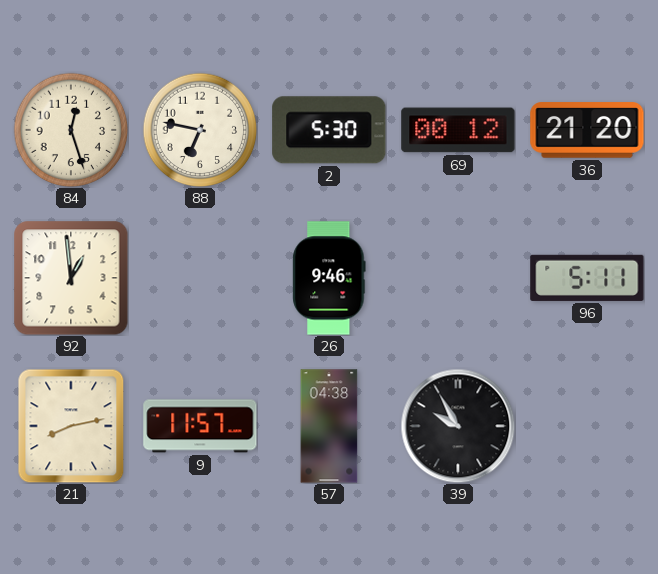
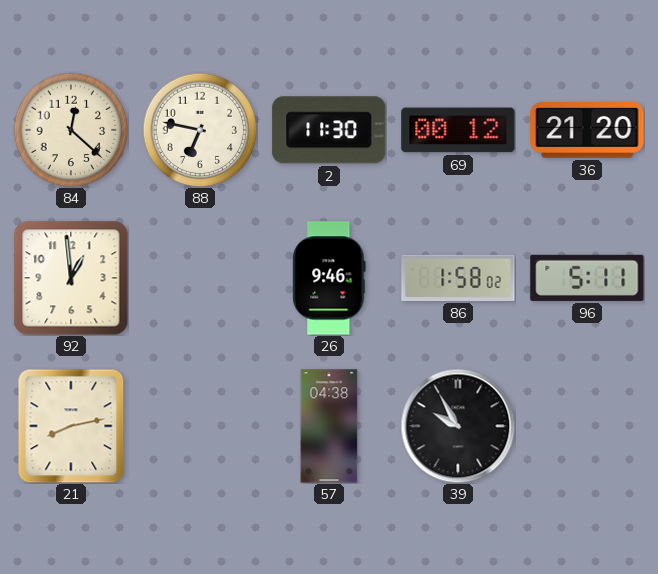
84: 12:27 -> 12:22 (71, 130)
2: 5:30 -> 11:30 (329, 130)
86: none -> 1:58 (458, 278)
9: 11:57 -> none (200, 426)
